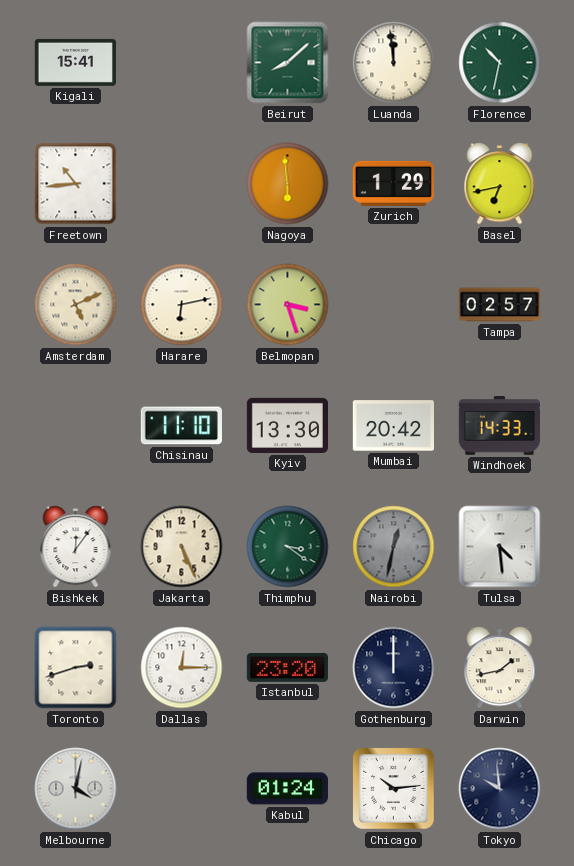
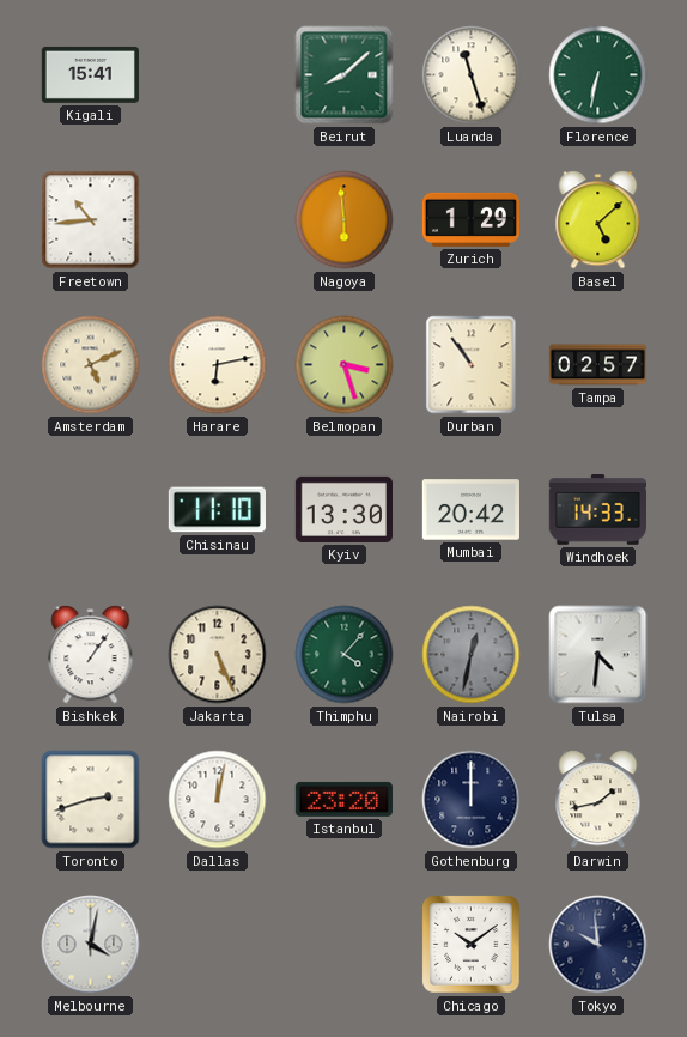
Luanda: 11:59 -> 11:27 (472, 75)
Florence: 10:32 -> 6:32 (598, 75)
Basel: 6:43 -> 5:08 (598, 220)
Durban: none -> 10:54 (472, 365)
Bishkek: 12:06 -> 1:06 (91, 655)
Thimphu: 3:21 -> 4:07 (345, 655)
Tulsa: 4:29 -> 4:31 (598, 655)
Dallas: 12:15 -> 12:02 (218, 800)
Kabul: 01:24 -> none (287, 789)
Chicago: 10:14 -> 10:09 (472, 945)
